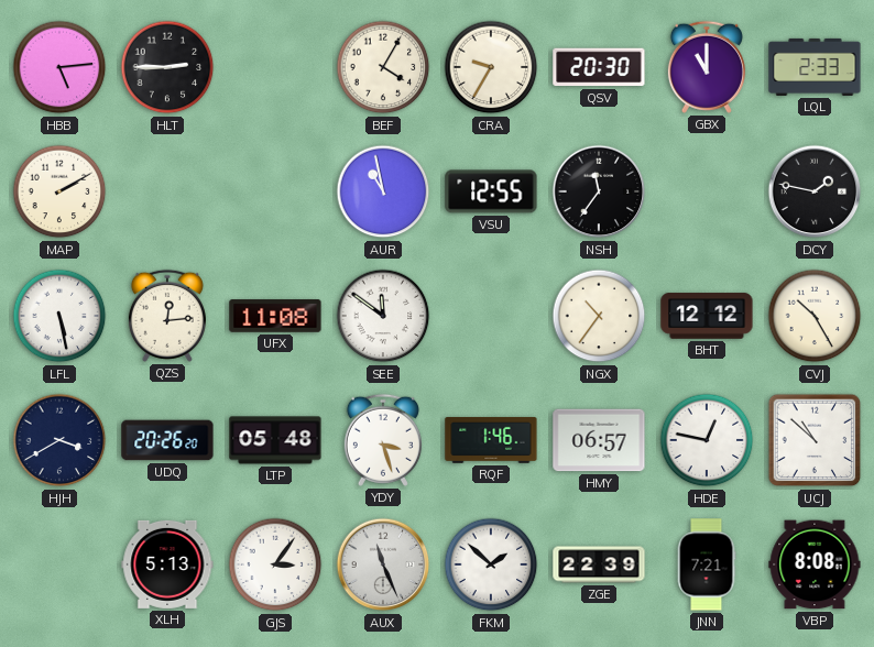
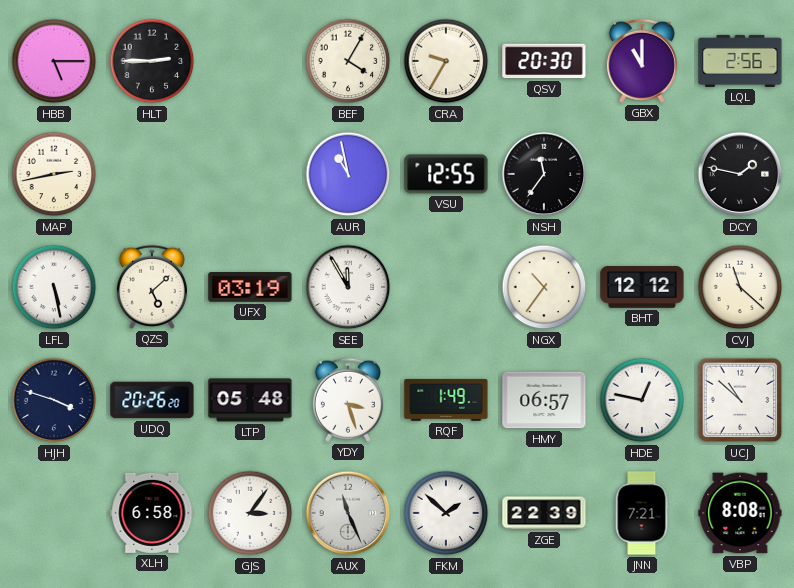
HBB: 5:14 -> 5:15 (54, 61)
LQL: 2:33 -> 2:56 (740, 61)
MAP: 2:10 -> 2:43 (54, 174)
QZS: 12:14 -> 5:08 (152, 287)
UFX: 11:08 -> 03:19 (250, 287)
SEE: 11:51 -> 11:55 (348, 287)
CVJ: 10:25 -> 11:22 (740, 287)
HJH: 3:40 -> 3:48 (54, 400)
RQF: 1:46 -> 1:49 (446, 400)
XLH: 5:13 -> 6:58 (152, 513)
